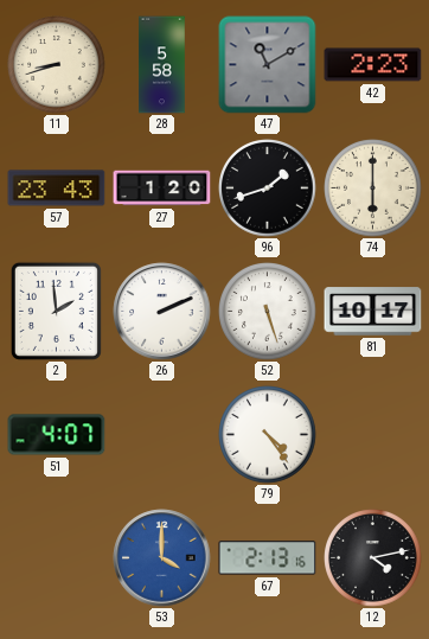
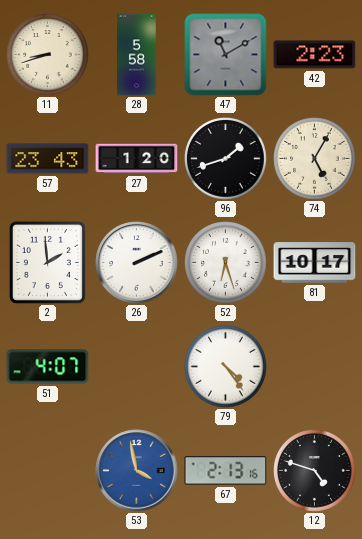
74: 6:00 -> 5:05 (315, 159)
52: 5:27 -> 6:27 (226, 263)
53: 4:00 -> 3:58 (137, 471)
12: 4:13 -> 4:48 (315, 471)
